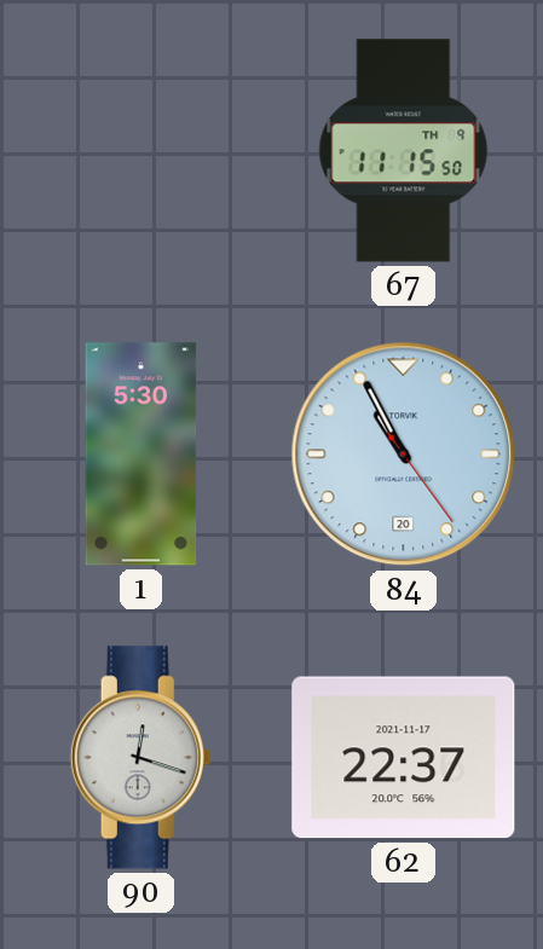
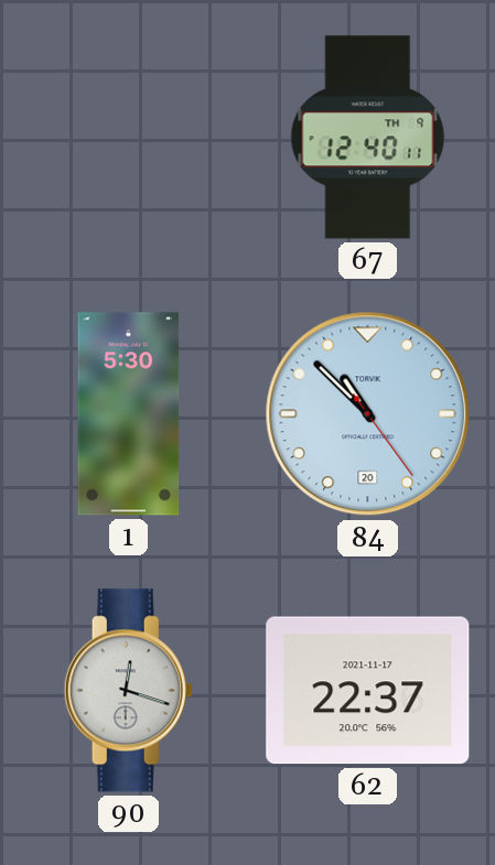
67: 11:15 -> 12:40 (368, 138)
84: 10:55 -> 10:52 (368, 414)
